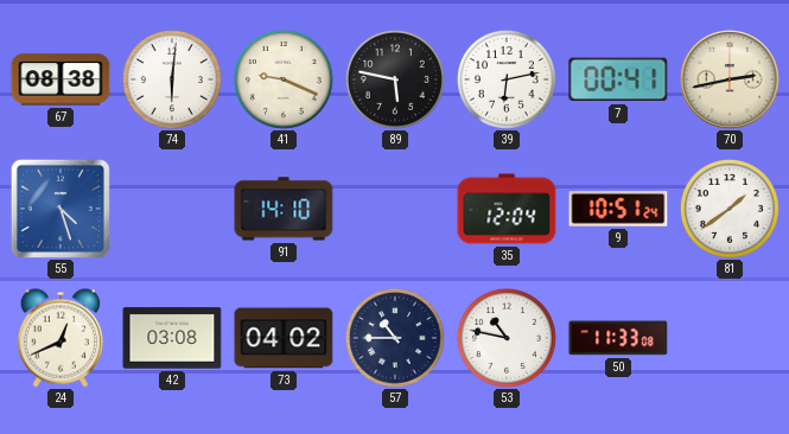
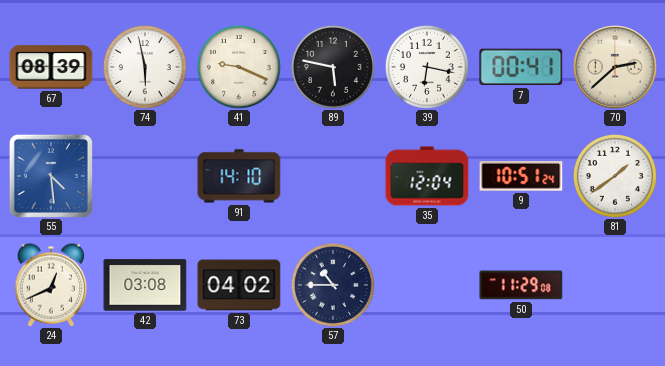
67: 08:38 -> 08:39 (51, 67)
74: 6:01 -> 5:58 (145, 67)
39: 6:13 -> 6:17 (427, 67)
70: 2:43 -> 2:38 (615, 67)
55: 4:27 -> 4:29 (51, 176)
53: 10:47 -> none (507, 338)
50: 11:33 -> 11:29 (521, 285)
